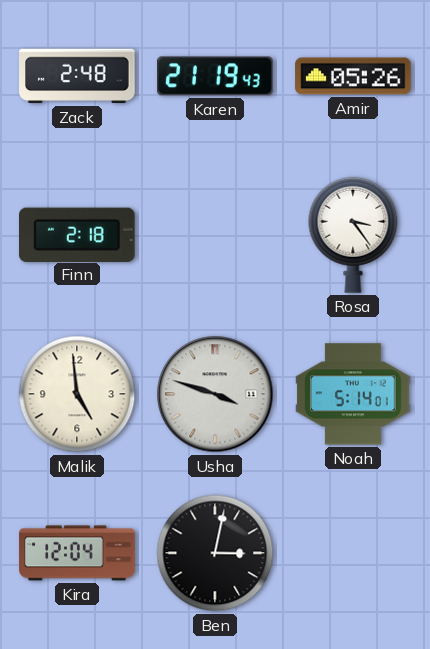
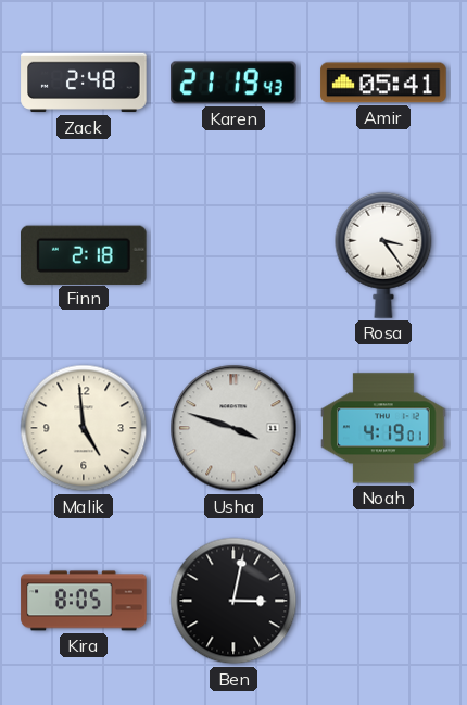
Amir: 05:26 -> 05:41 (383, 83)
Noah: 5:14 -> 4:19 (383, 428)
Kira: 12:04 -> 8:05 (84, 601)
